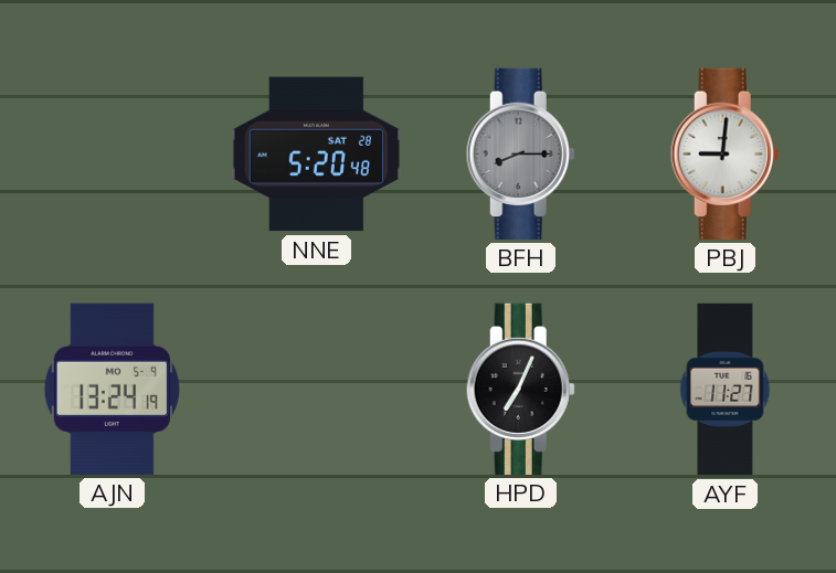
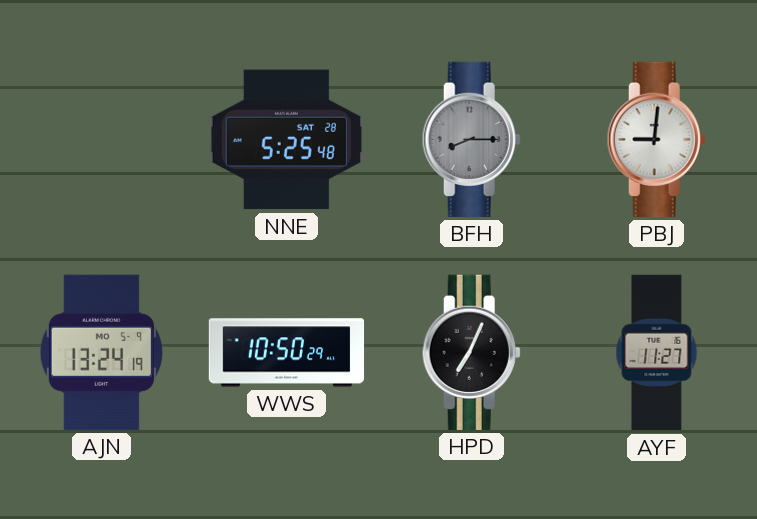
NNE: 5:20 -> 5:25 (286, 140)
WWS: none -> 10:50 (287, 353)
